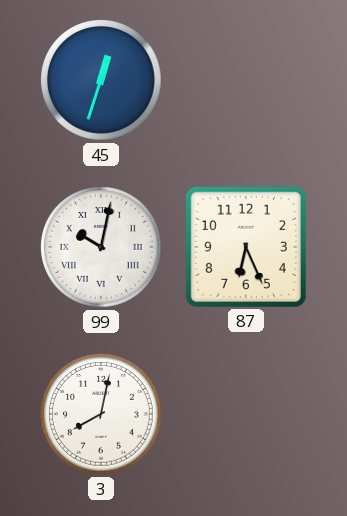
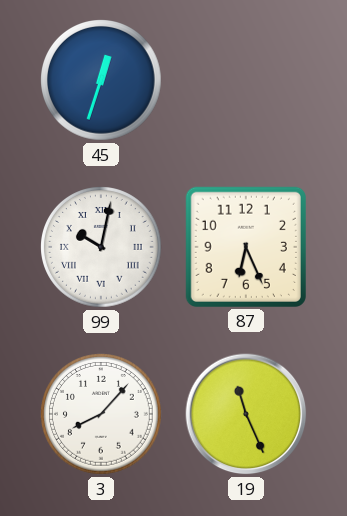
3: 8:02 -> 8:07 (102, 415)
19: none -> 11:26 (246, 414)
